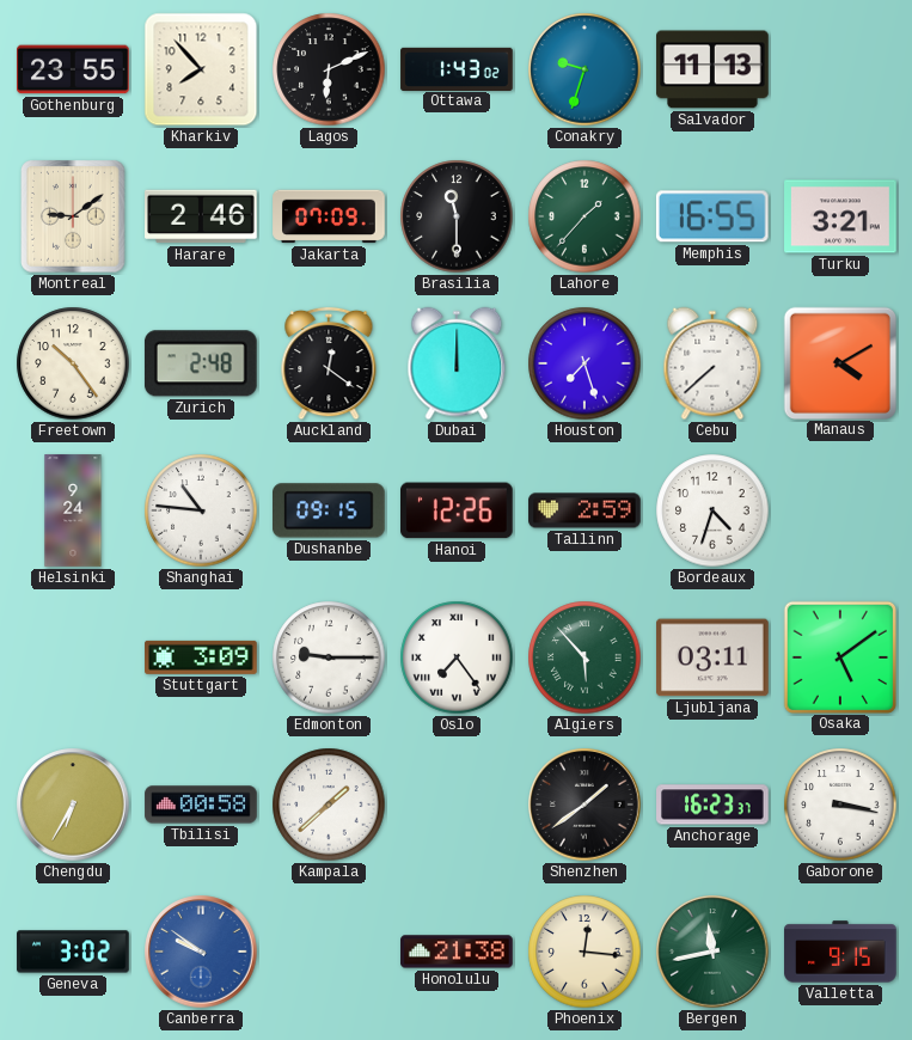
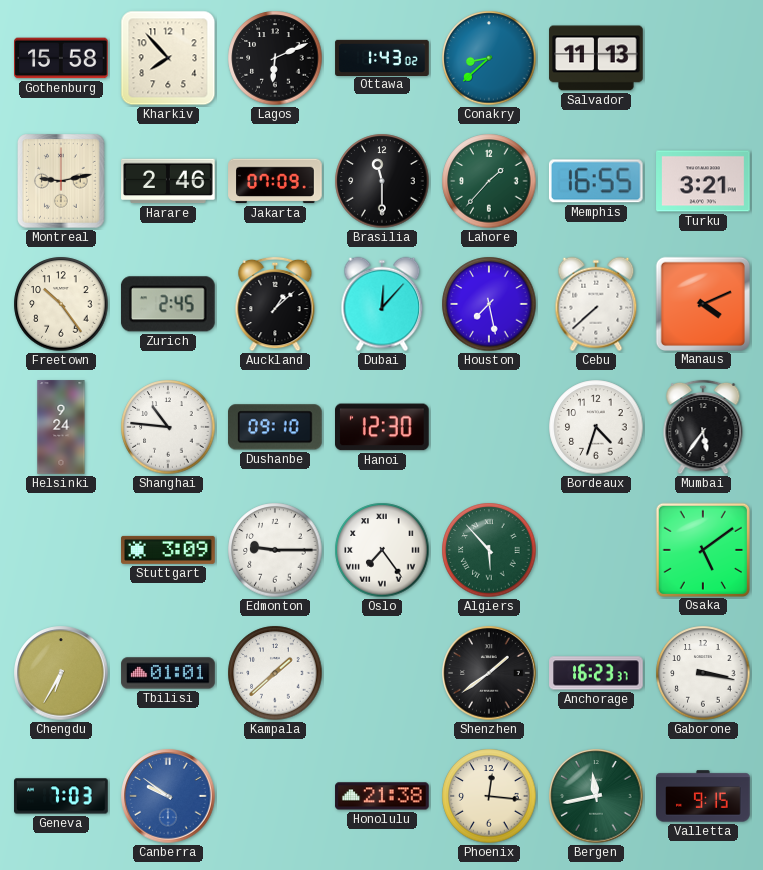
Gothenburg: 23:55 -> 15:58 (61, 58)
Conakry: 9:33 -> 8:38 (489, 58)
Montreal: 9:09 -> 9:13 (61, 181)
Zurich: 2:48 -> 2:45 (168, 304)
Auckland: 12:21 -> 1:08 (275, 304)
Dubai: 12:00 -> 12:07 (382, 304)
Houston: 7:27 -> 7:28 (489, 304)
Manaus: 4:10 -> 4:11 (702, 303)
Dushanbe: 09:15 -> 09:10 (276, 427)
Hanoi: 12:26 -> 12:30 (383, 427)
Tallinn: 2:59 -> none (584, 510)
Mumbai: none -> 5:36 (703, 427)
Ljubljana: 03:11 -> none (712, 657)
Tbilisi: 00:58 -> 01:01 (168, 673)
Geneva: 3:02 -> 7:03 (61, 796)
